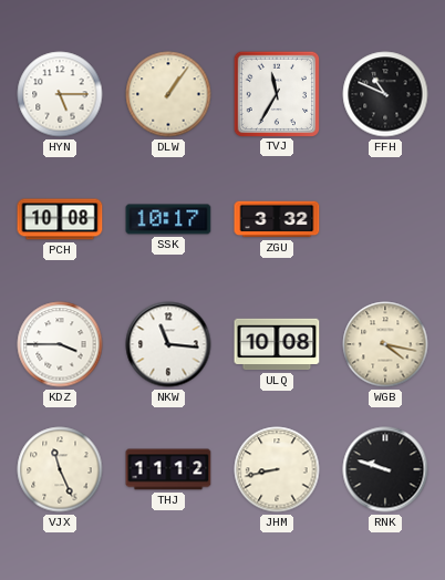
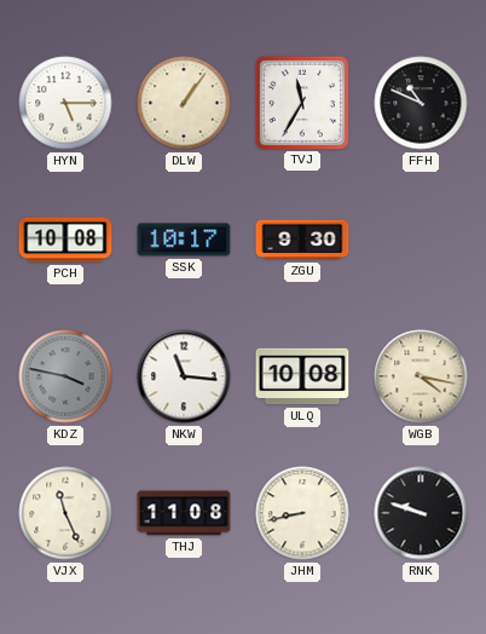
ZGU: 3:32 -> 9:30 (302, 240)
KDZ: 3:45 -> 3:47 (65, 376)
KDZ dial: white -> grey (65, 376)
THJ: 11:12 -> 11:08 (184, 513)
